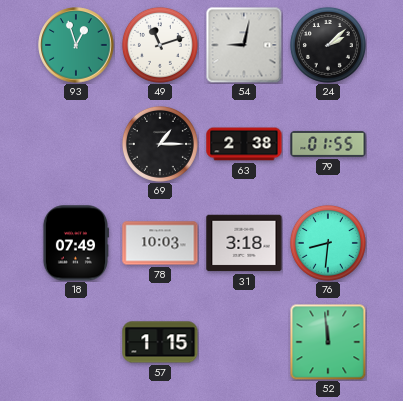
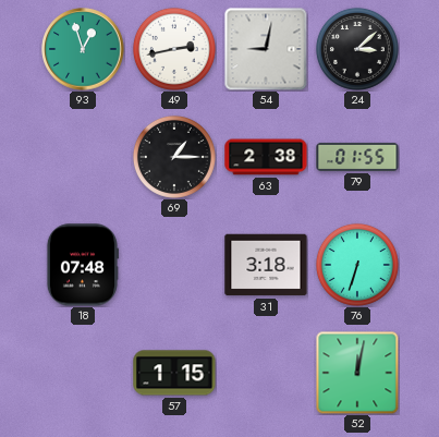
49: 11:12 -> 2:43 (174, 49)
24: 2:08 -> 3:08 (357, 49)
18: 07:49 -> 07:48 (82, 265)
78: 10:03 -> none (160, 243)
76: 8:31 -> 6:33 (357, 265)
52: 11:59 -> 12:02 (357, 373)
